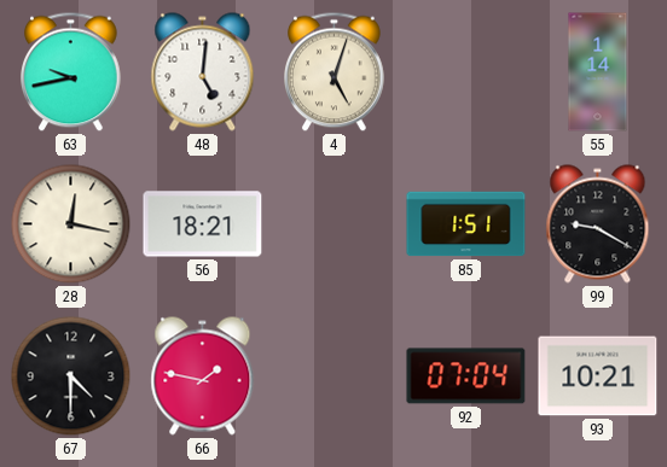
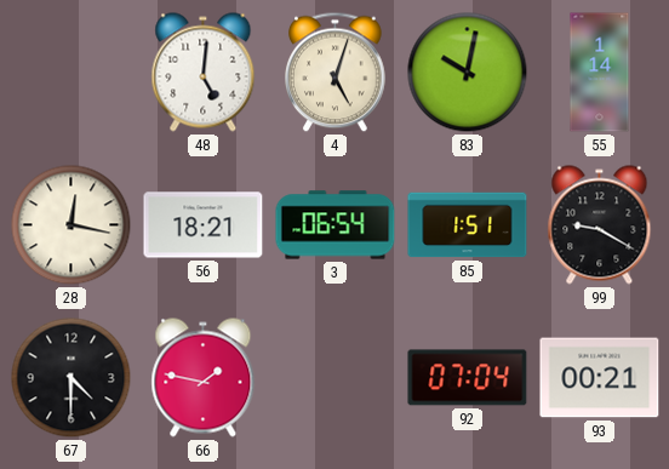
63: 9:43 -> none (71, 72)
83: none -> 10:02 (468, 73)
3: none -> 06:54 (336, 225)
93: 10:21 -> 00:21 (600, 378)
